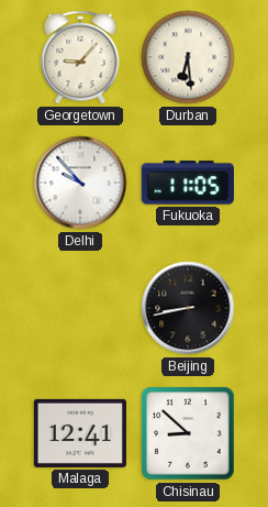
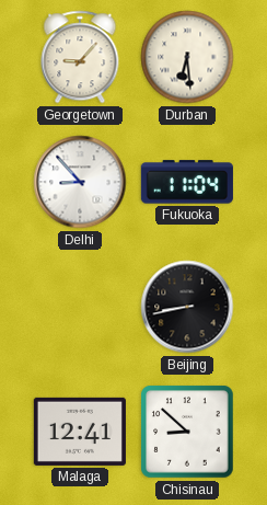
Delhi: 9:53 -> 8:53 (80, 182)
Fukuoka: 11:05 -> 11:04 (187, 182)
